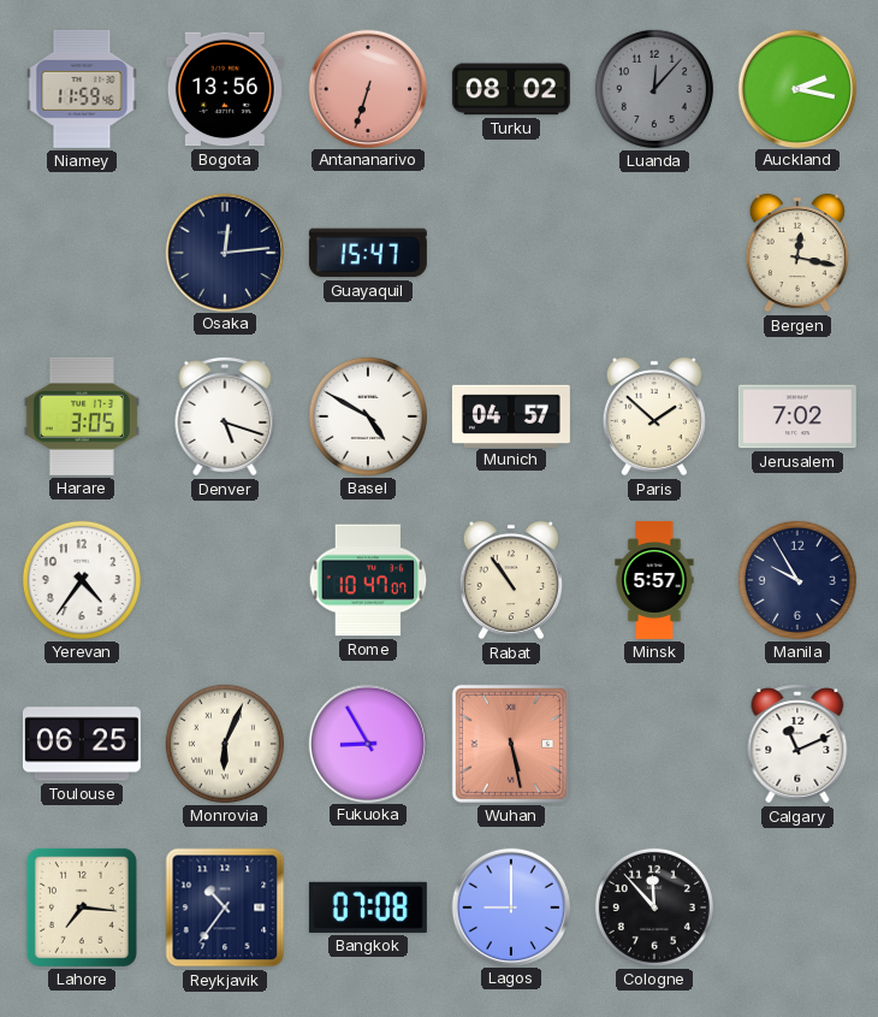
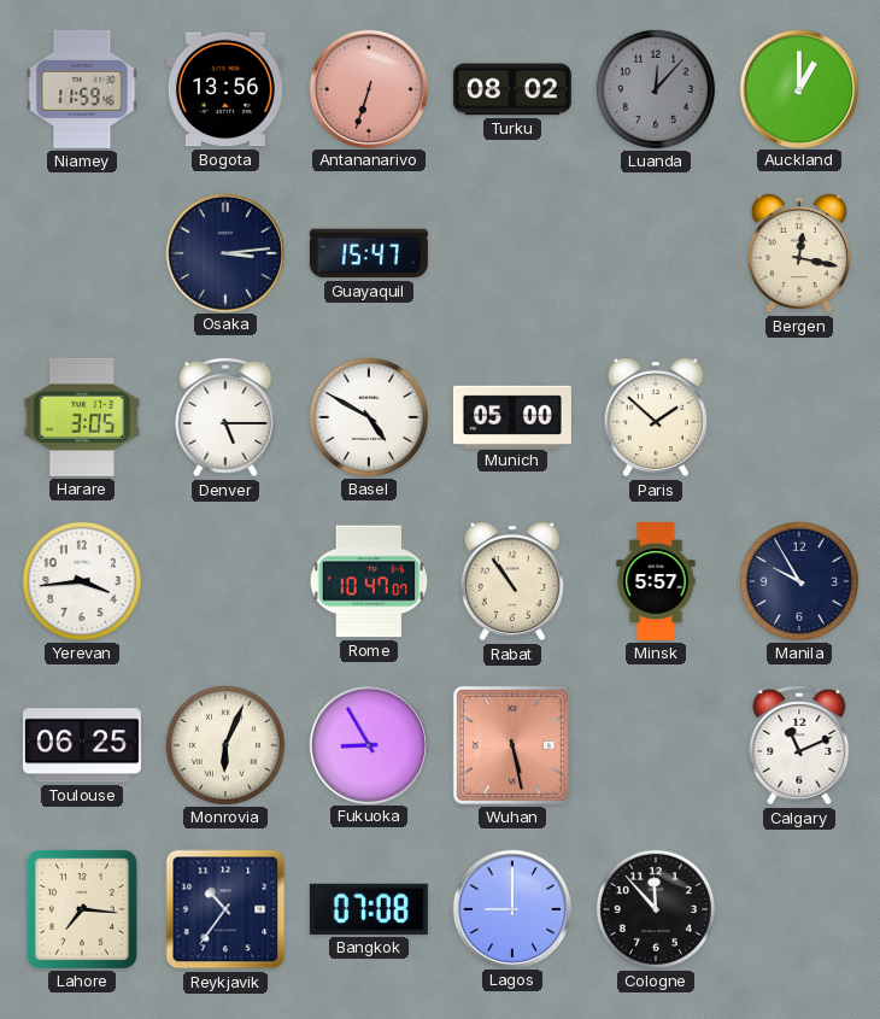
Auckland: 2:17 -> 1:00 (798, 88)
Osaka: 12:14 -> 3:14 (224, 252)
Denver: 5:18 -> 5:15 (225, 417)
Munich: 04:57 -> 05:00 (512, 416)
Jerusalem: 7:02 -> none (797, 416)
Yerevan: 4:36 -> 3:44 (82, 581)
